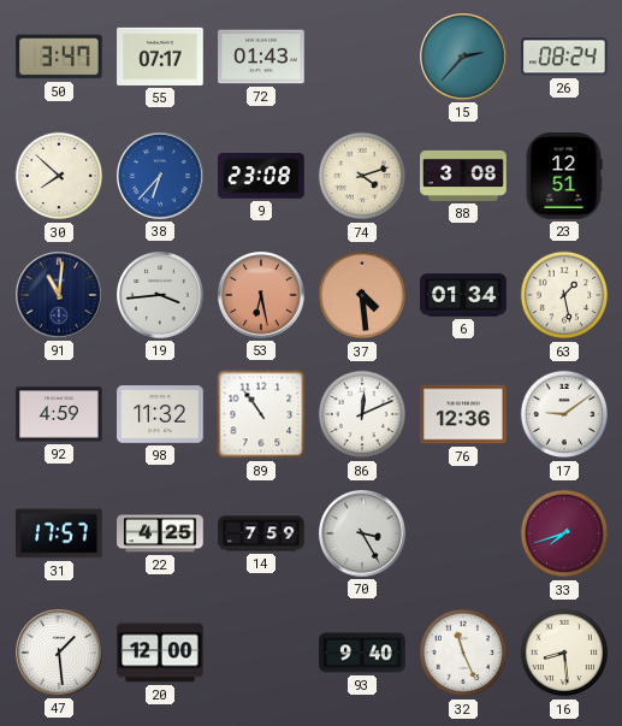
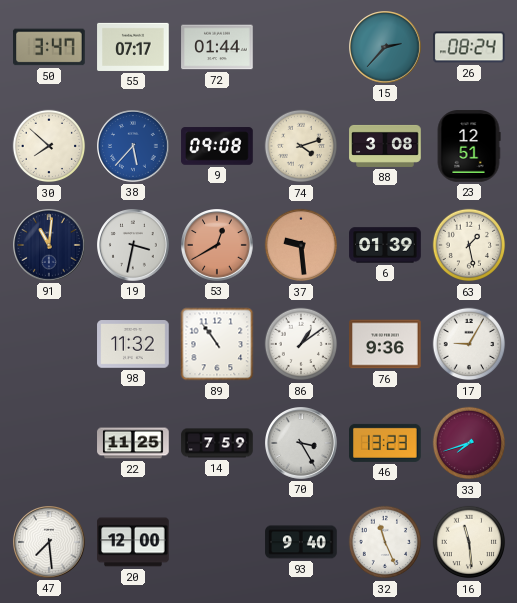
72: 01:43 -> 01:44 (217, 47)
38: 6:37 -> 5:37 (134, 147)
9: 23:08 -> 09:08 (217, 146)
19: 3:44 -> 3:32 (134, 246)
53: 6:28 -> 12:40 (218, 246)
37: 4:29 -> 9:29 (301, 245)
6: 01:34 -> 01:39 (385, 245)
92: 4:59 -> none (59, 414)
86: 12:11 -> 1:09 (301, 344)
76: 12:36 -> 9:36 (385, 344)
17: 9:09 -> 9:05 (469, 344)
31: 17:57 -> none (59, 533)
22: 4:25 -> 11:25 (133, 443)
46: none -> 13:23 (385, 443)
47: 1:29 -> 7:29 (50, 543)
16: 8:29 -> 11:29 (469, 542)
